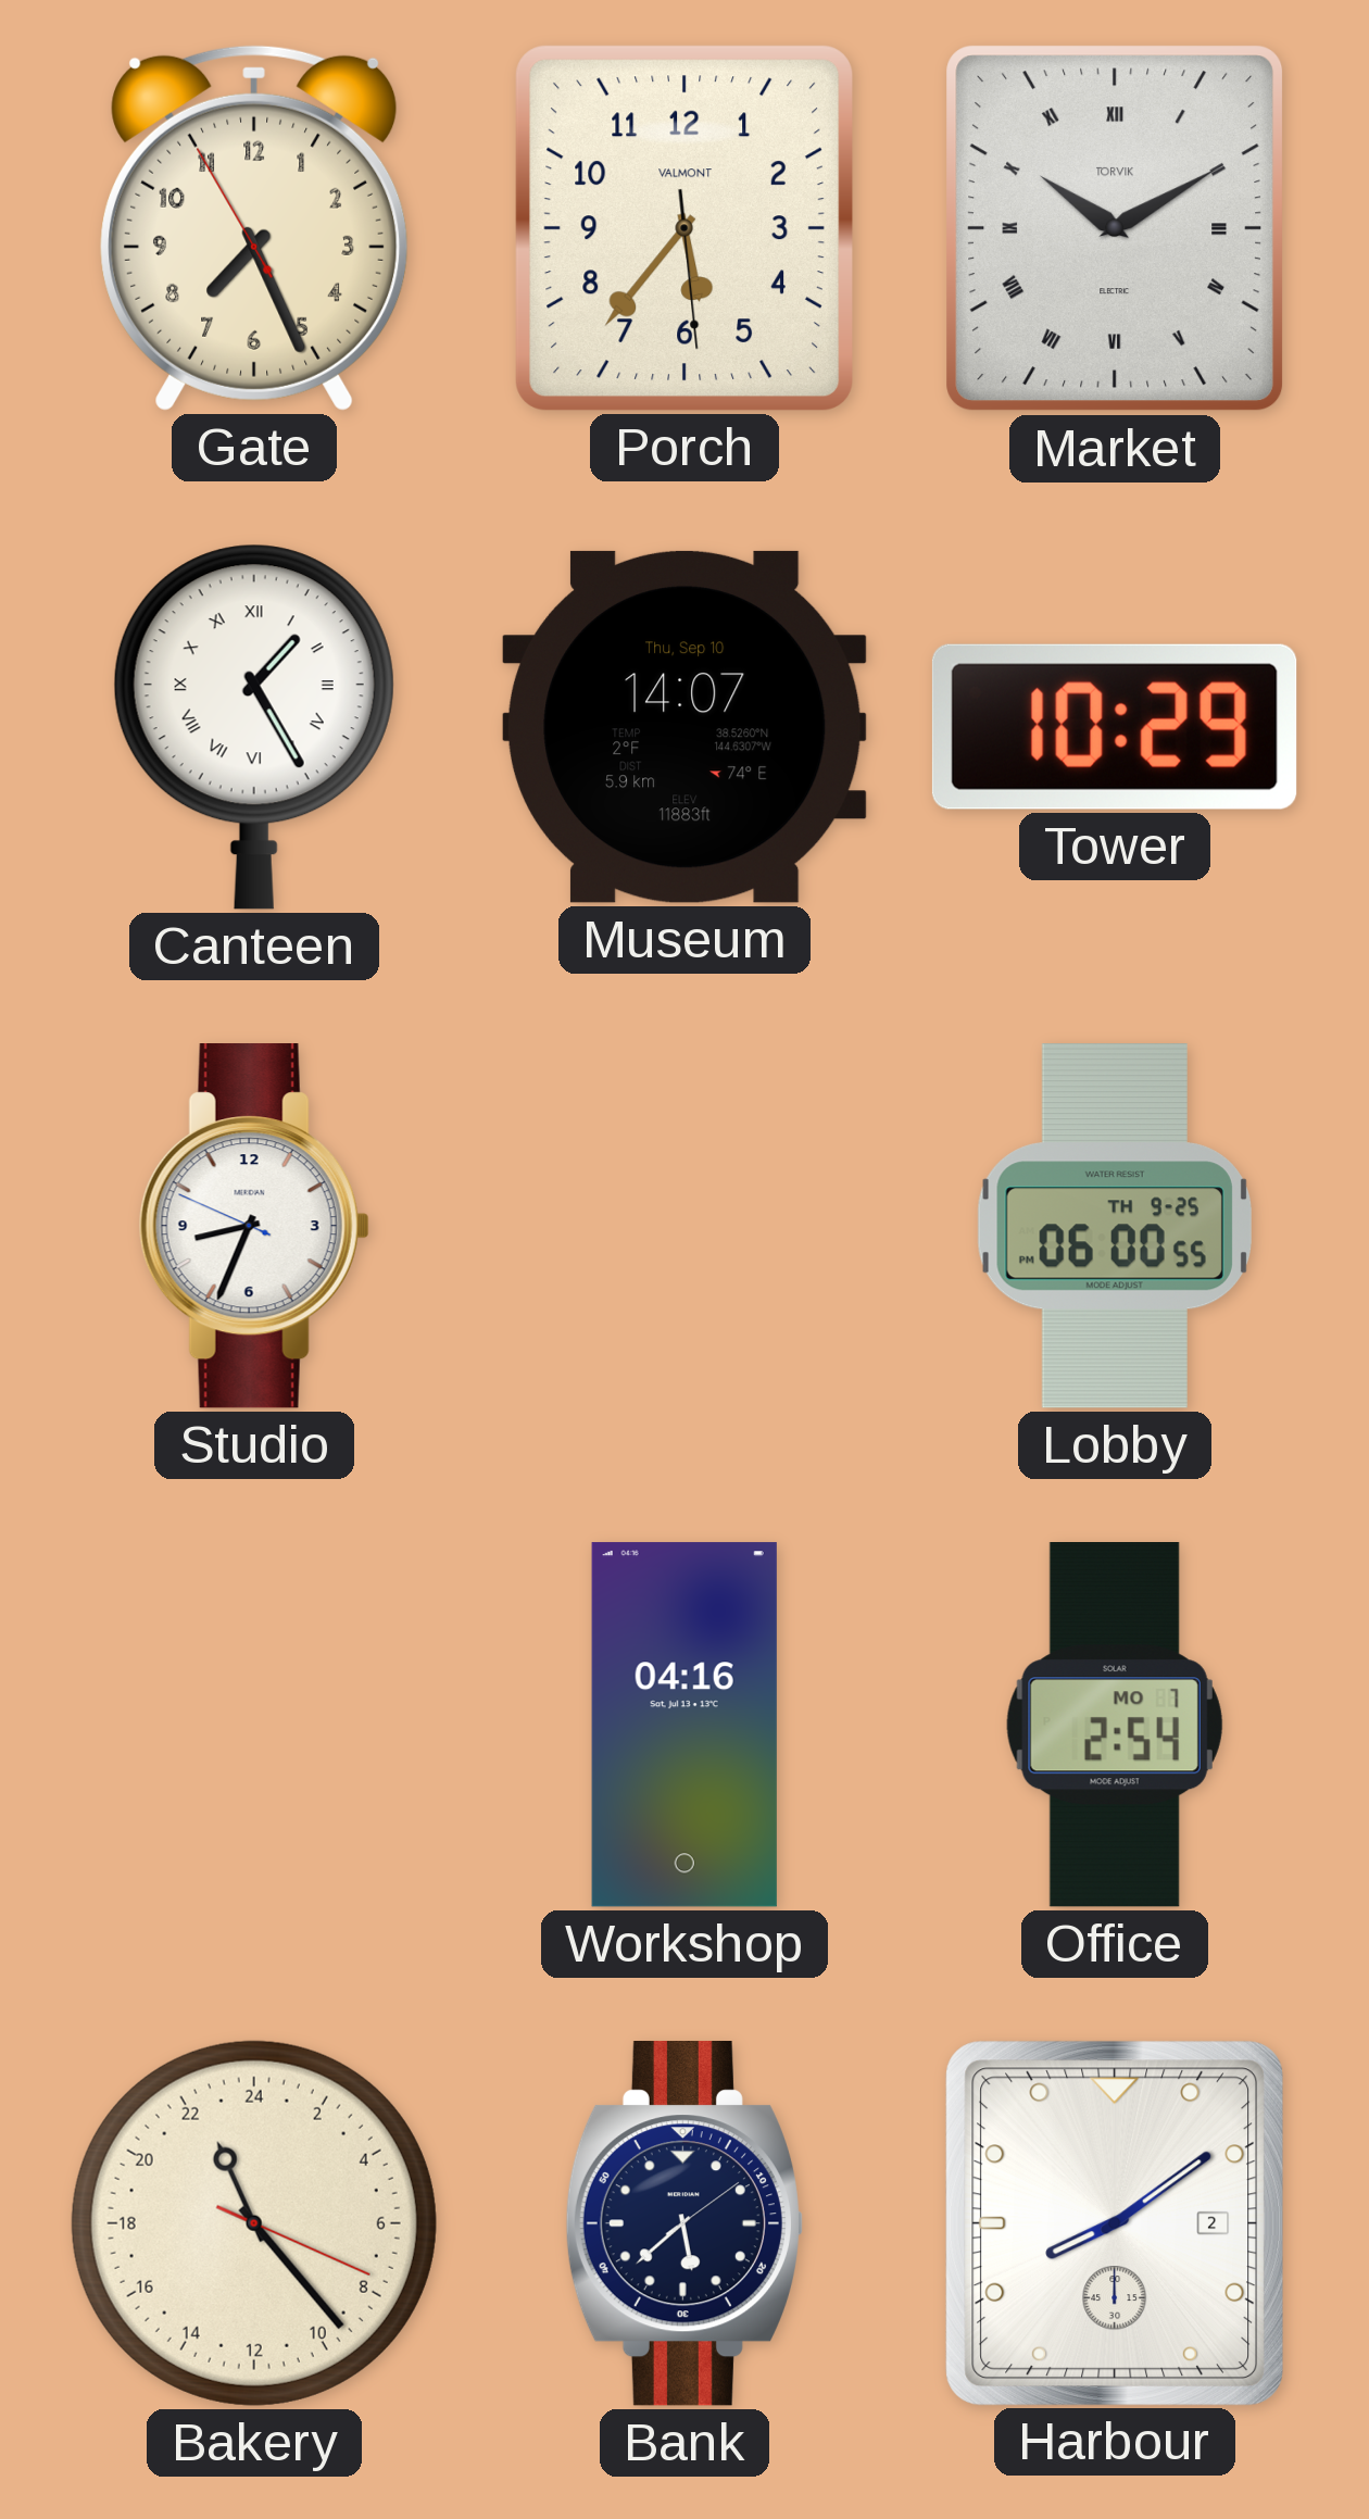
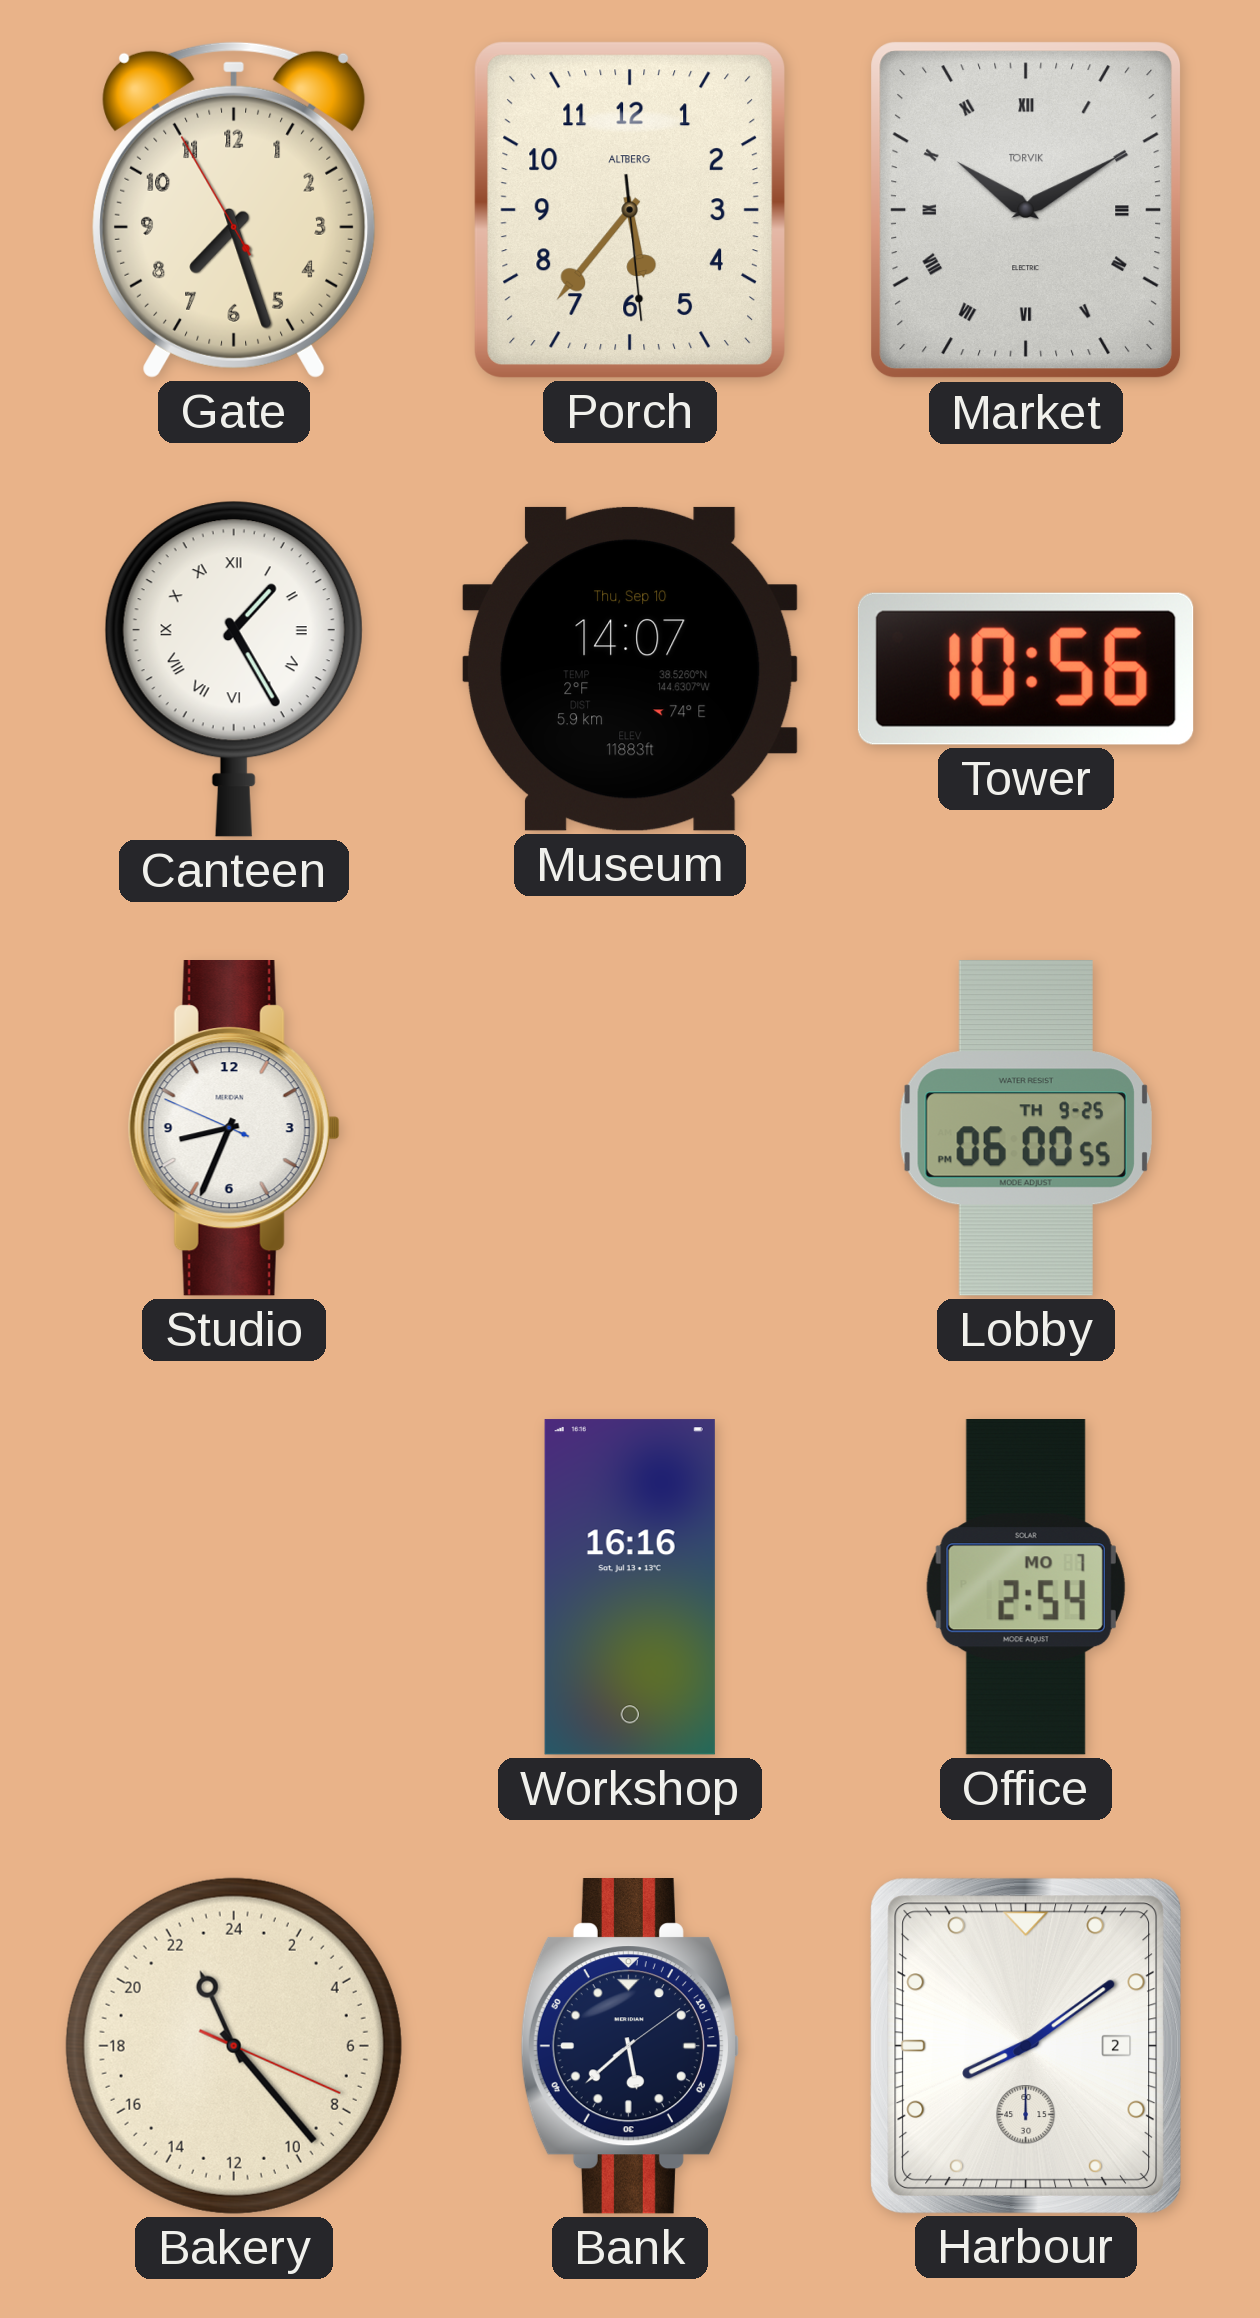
Gate: 7:25 -> 7:26 (234, 210)
Porch brand: VALMONT -> ALTBERG (630, 210)
Tower: 10:29 -> 10:56 (1026, 669)
Workshop: 04:16 -> 16:16 (630, 1587)
